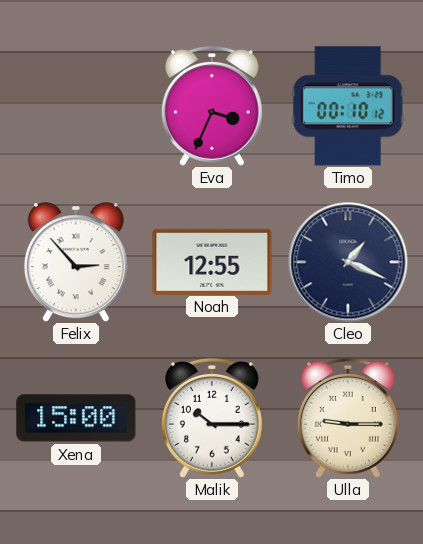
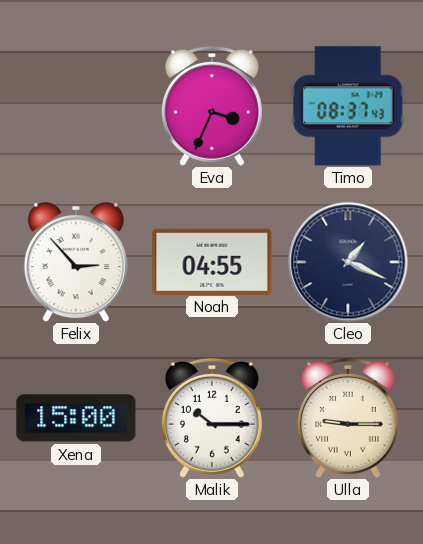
Timo: 00:10 -> 08:37 (348, 106)
Noah: 12:55 -> 04:55 (212, 261)
